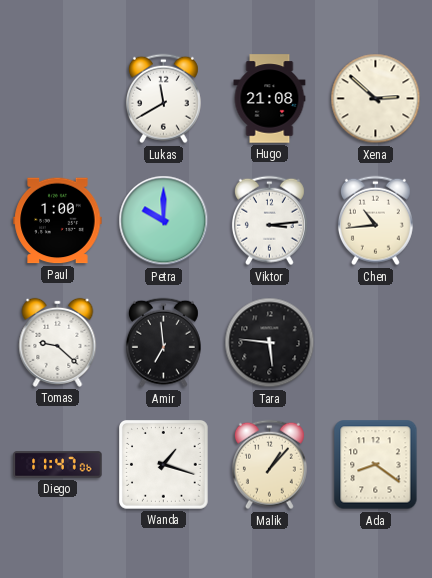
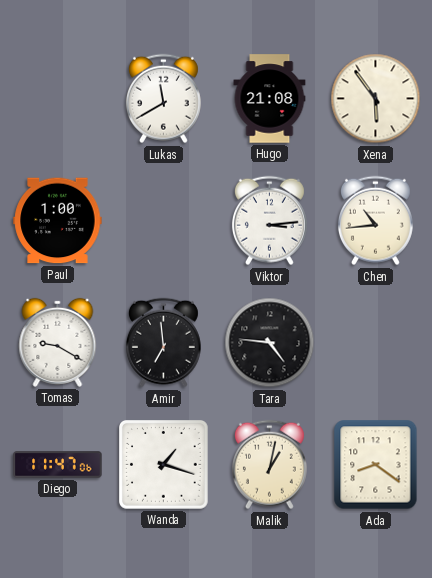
Xena: 2:52 -> 5:54 (376, 99)
Petra: 10:00 -> none (164, 221)
Tomas: 9:22 -> 9:20 (58, 342)
Tara: 5:46 -> 4:46 (270, 343)
Malik: 1:07 -> 1:02 (269, 465)
